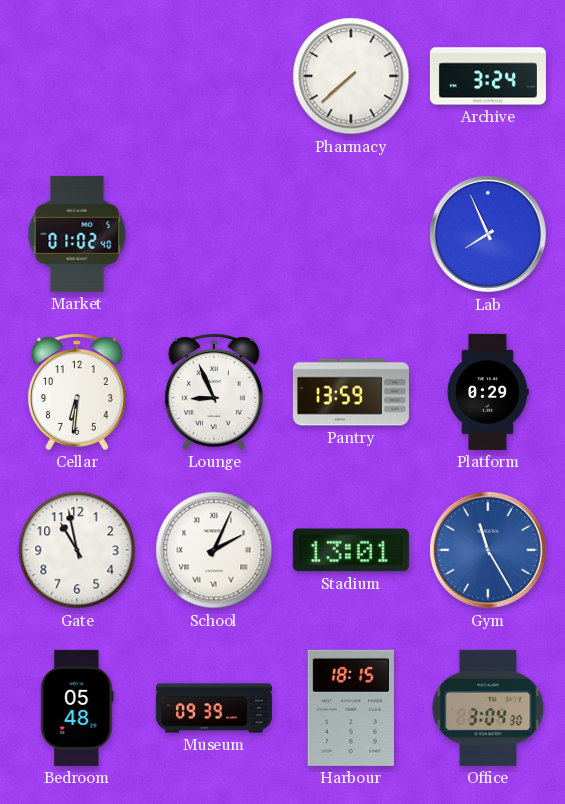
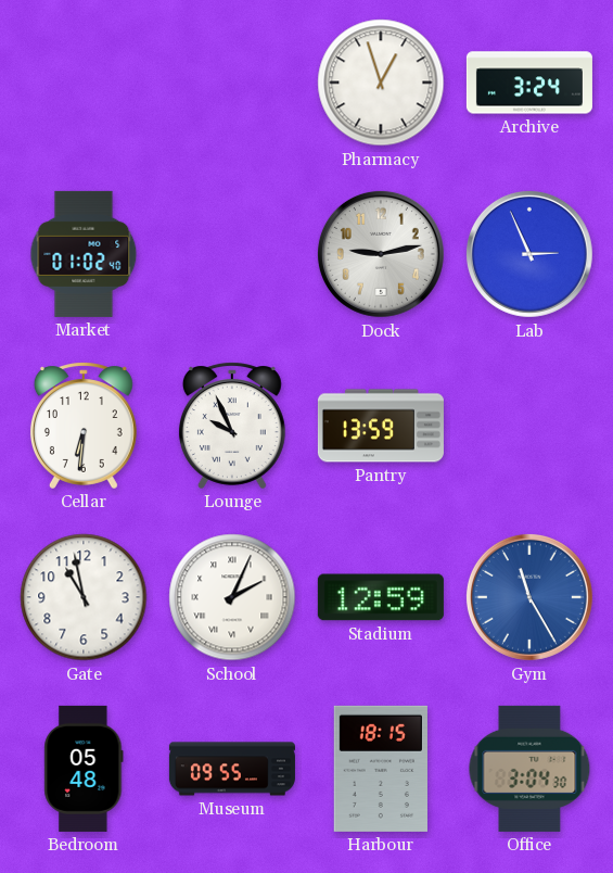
Pharmacy: 7:38 -> 12:57 (381, 83)
Dock: none -> 9:13 (381, 254)
Lab: 7:56 -> 2:56 (529, 254)
Lounge: 8:56 -> 9:56 (232, 426)
Platform: 0:29 -> none (488, 392)
Stadium: 13:01 -> 12:59 (381, 597)
Museum: 09:39 -> 09:55 (232, 769)
